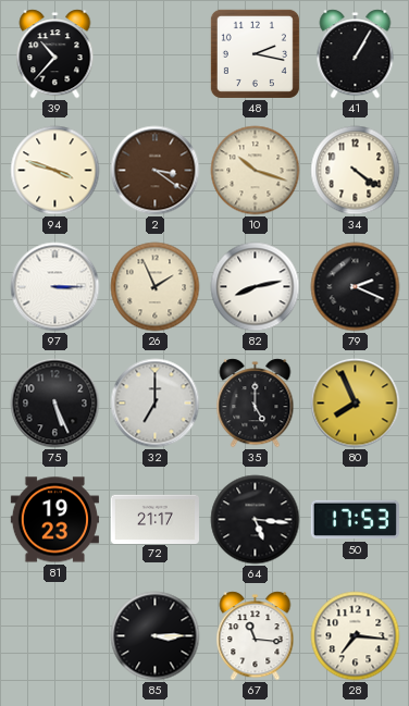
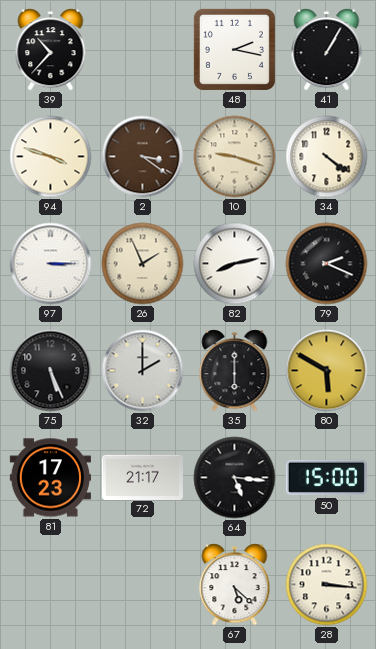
10: 10:18 -> 9:18 (235, 157)
32: 7:00 -> 2:00 (143, 371)
35: 5:00 -> 6:00 (235, 371)
80: 7:56 -> 5:50 (327, 371)
81: 19:23 -> 17:23 (50, 478)
50: 17:53 -> 15:00 (326, 478)
85: 3:15 -> none (156, 636)
67: 11:16 -> 5:22 (235, 585)
28: 7:16 -> 3:16 (327, 585)
